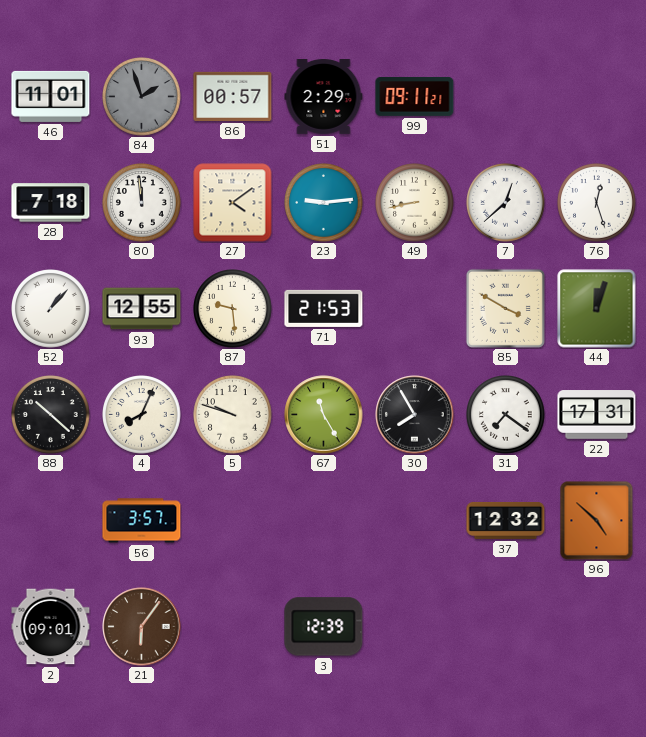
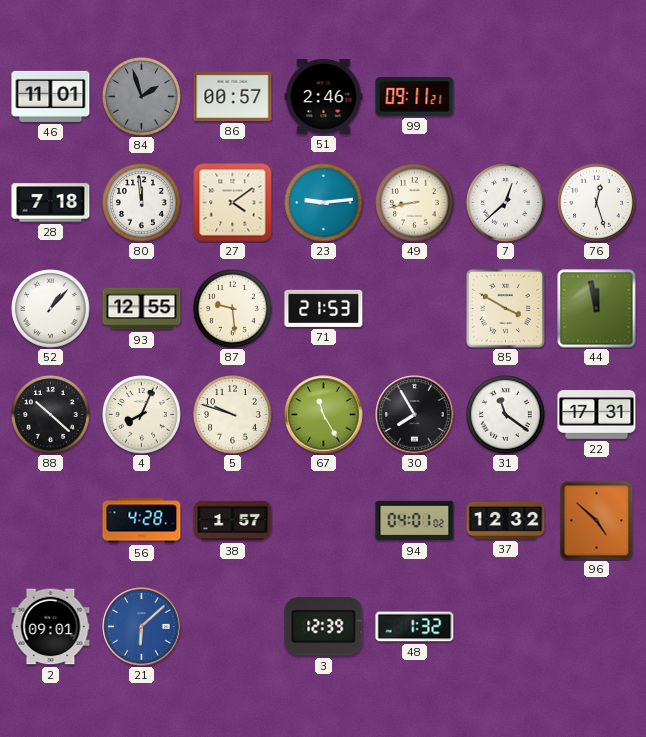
51: 2:29 -> 2:46 (324, 97)
44: 12:03 -> 11:58 (597, 309)
31: 7:21 -> 11:21 (506, 415)
56: 3:57 -> 4:28 (142, 521)
38: none -> 1:57 (233, 521)
94: none -> 04:01 (415, 521)
21: 6:06 -> 6:08 (142, 627)
21 dial: brown -> blue (142, 627)
48: none -> 1:32 (415, 627)
